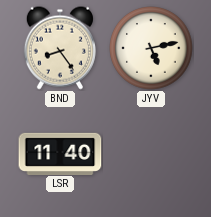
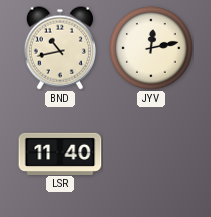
BND: 8:24 -> 10:43 (60, 48)
JYV: 5:13 -> 12:13 (151, 48)
